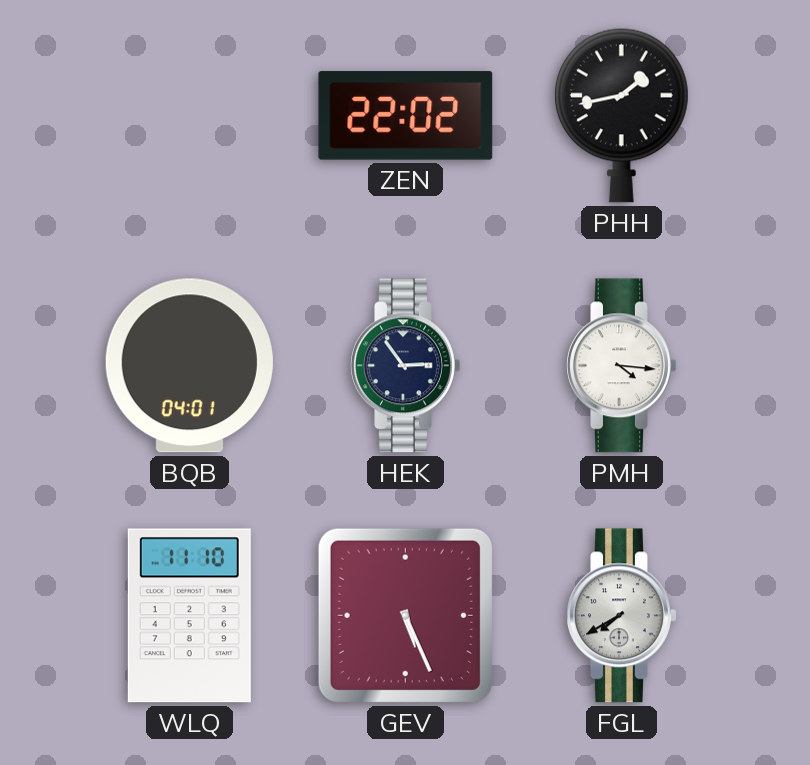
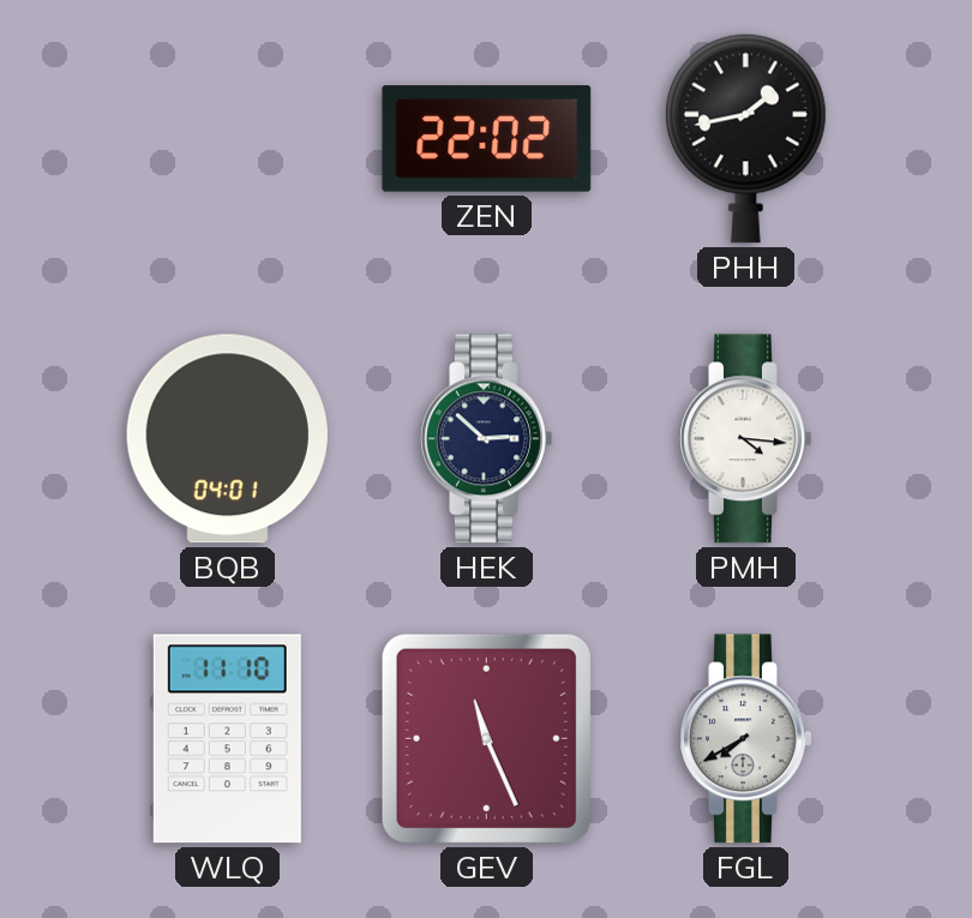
HEK: 2:54 -> 2:52 (487, 439)
GEV: 5:26 -> 11:26 (486, 738)
